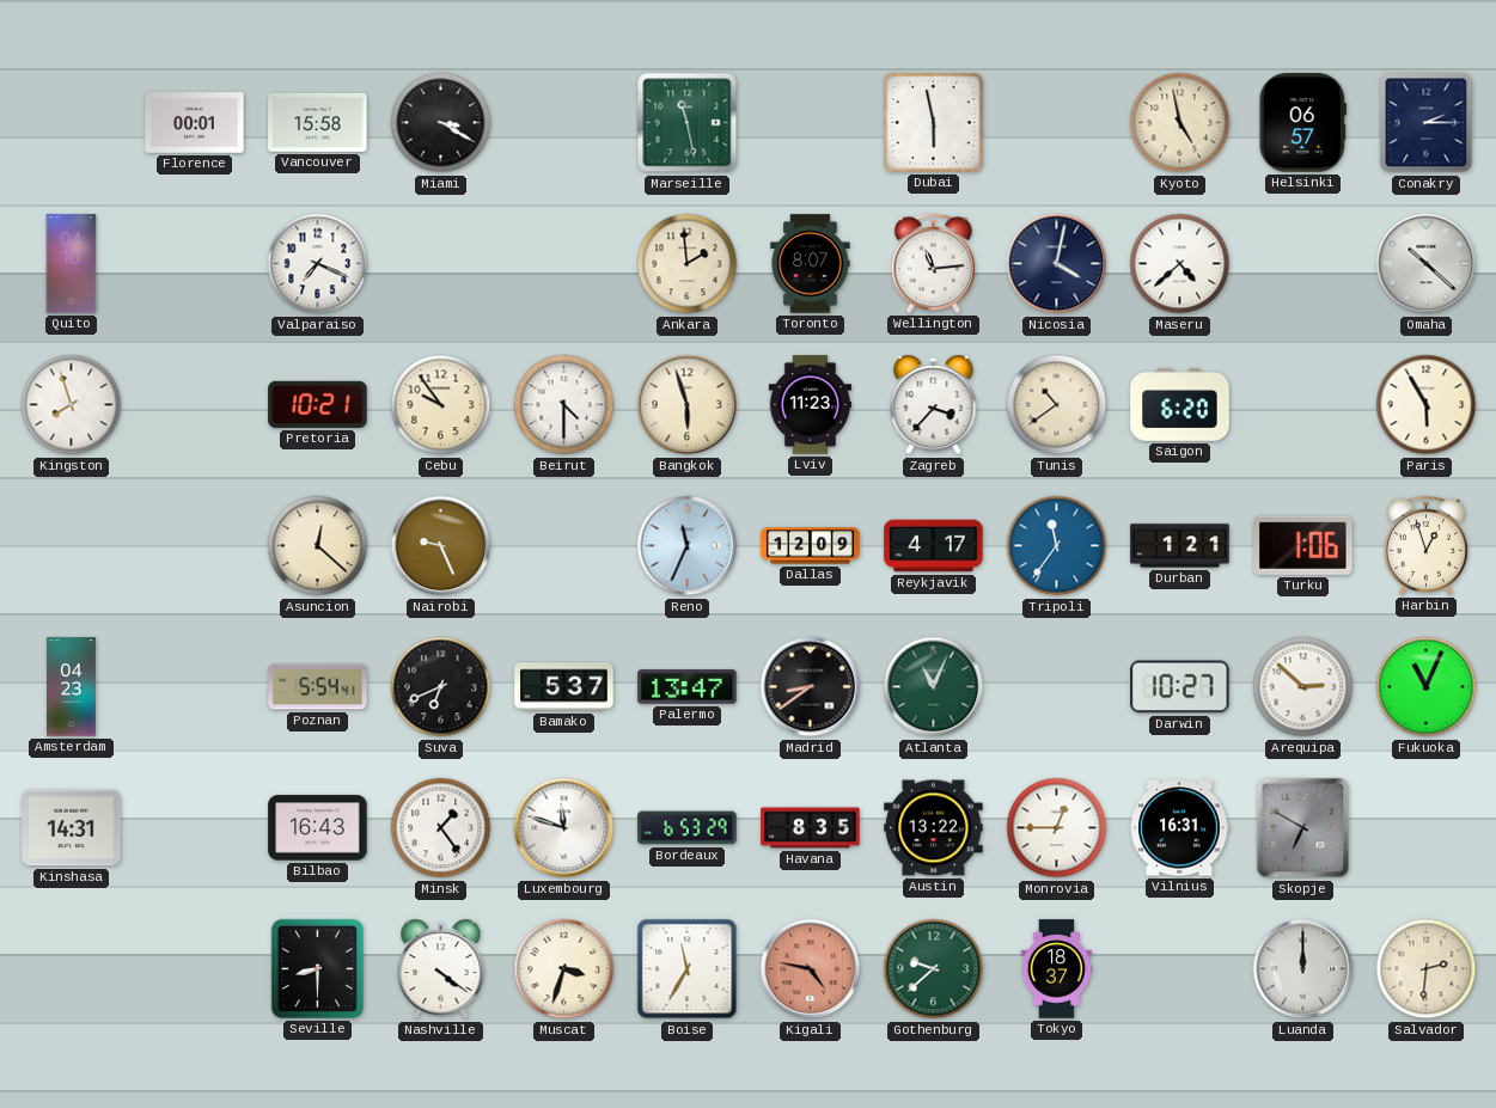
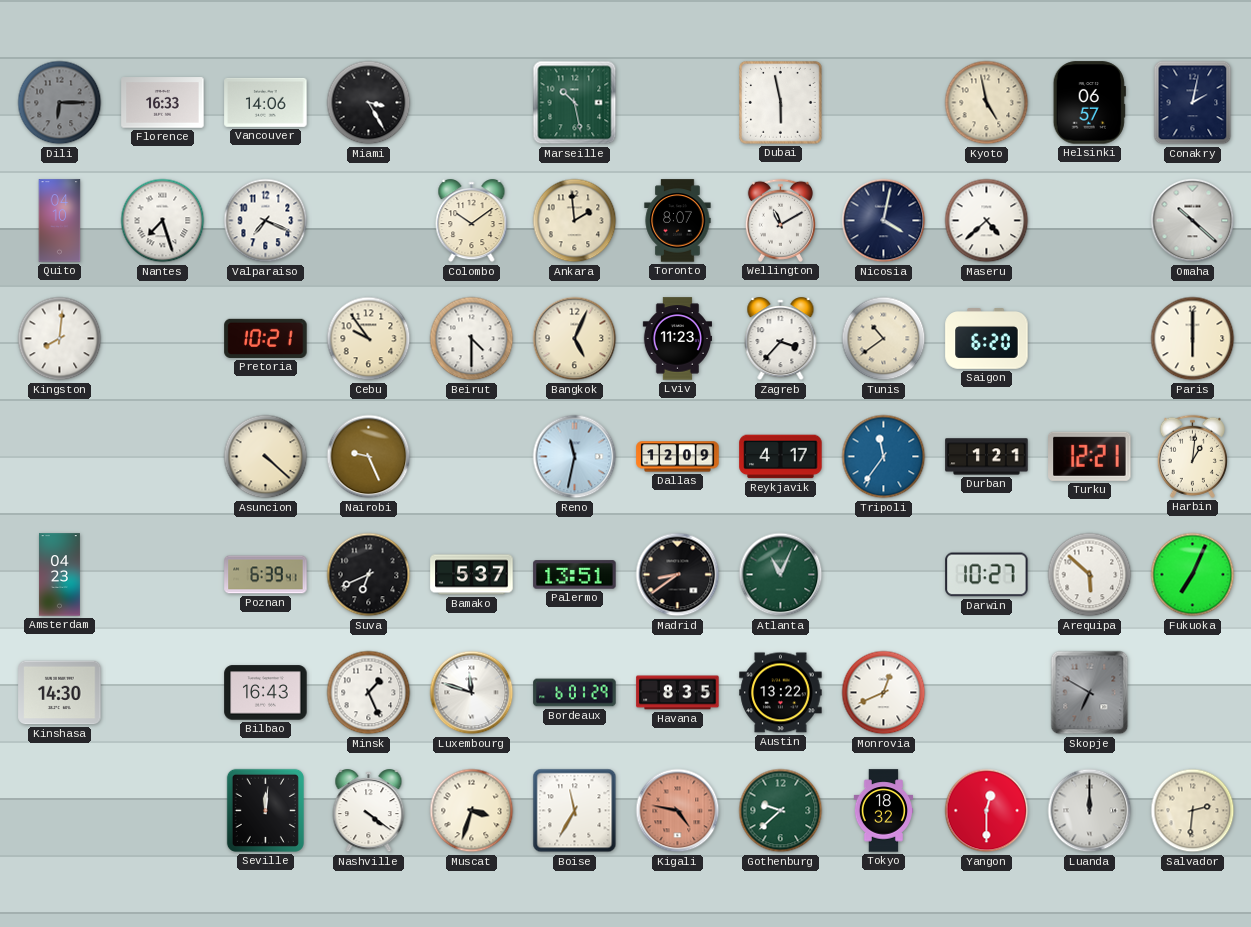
Dili: none -> 6:15 (60, 103)
Florence: 00:01 -> 16:33 (163, 103)
Vancouver: 15:58 -> 14:06 (266, 102)
Miami: 3:20 -> 3:25 (369, 103)
Marseille: 11:28 -> 10:28 (575, 103)
Conakry: 2:15 -> 2:02 (1193, 103)
Nantes: none -> 7:27 (163, 221)
Colombo: none -> 10:09 (472, 221)
Wellington: 11:14 -> 11:10 (780, 220)
Kingston: 7:57 -> 8:01 (60, 339)
Bangkok: 5:57 -> 5:04 (575, 339)
Paris: 5:55 -> 6:00 (1193, 339)
Asuncion: 12:22 -> 4:22 (266, 457)
Reno: 11:34 -> 11:32 (575, 457)
Turku: 1:06 -> 12:21 (1090, 456)
Harbin: 12:57 -> 1:01 (1192, 456)
Poznan: 5:54 -> 6:39 (266, 575)
Palermo: 13:47 -> 13:51 (575, 575)
Arequipa: 2:52 -> 5:52 (1090, 575)
Fukuoka: 11:04 -> 7:04 (1193, 575)
Kinshasa: 14:31 -> 14:30 (60, 693)
Minsk: 1:24 -> 1:26 (369, 693)
Bordeaux: 6:53 -> 6:01 (575, 693)
Monrovia: 12:45 -> 12:41 (884, 693)
Vilnius: 16:31 -> none (1179, 828)
Seville: 8:30 -> 12:01 (265, 810)
Tokyo: 18:37 -> 18:32 (884, 811)
Yangon: none -> 12:30 (987, 811)
